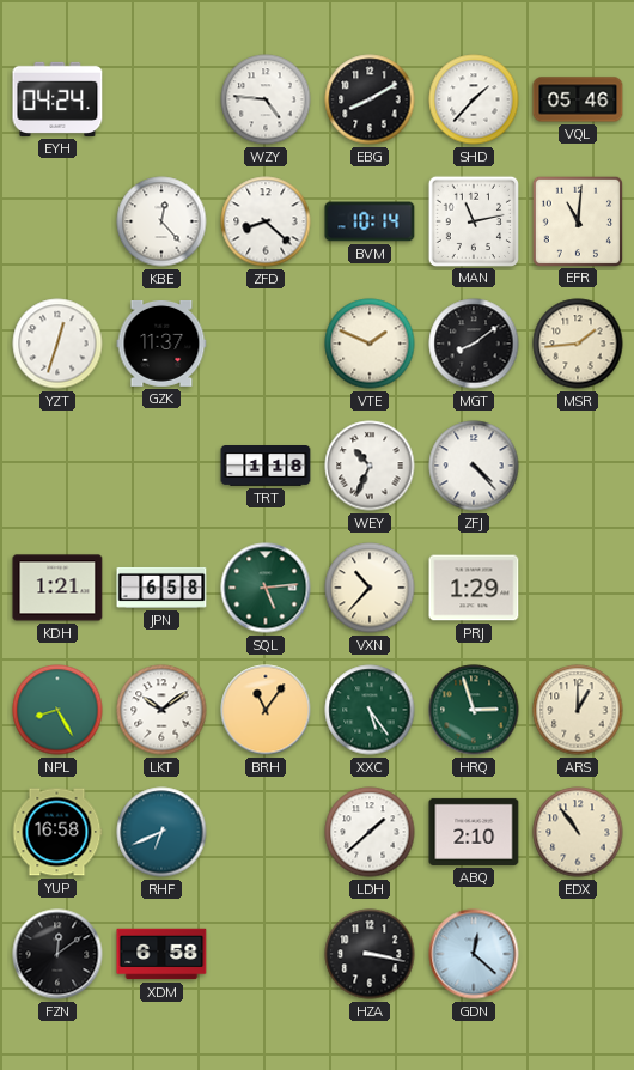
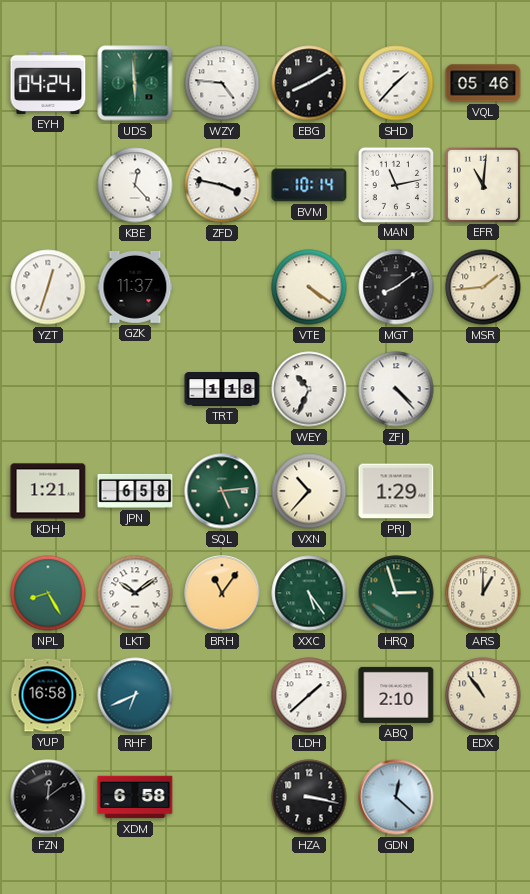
UDS: none -> 5:59 (135, 83)
ZFD: 8:22 -> 3:47 (222, 185)
VTE: 1:49 -> 4:21 (309, 287)
